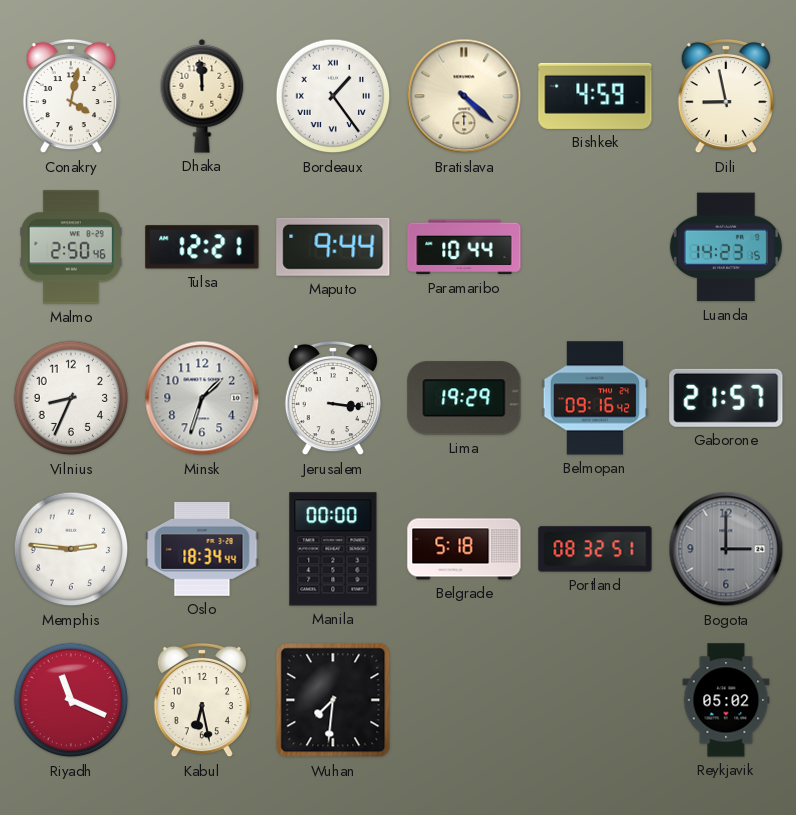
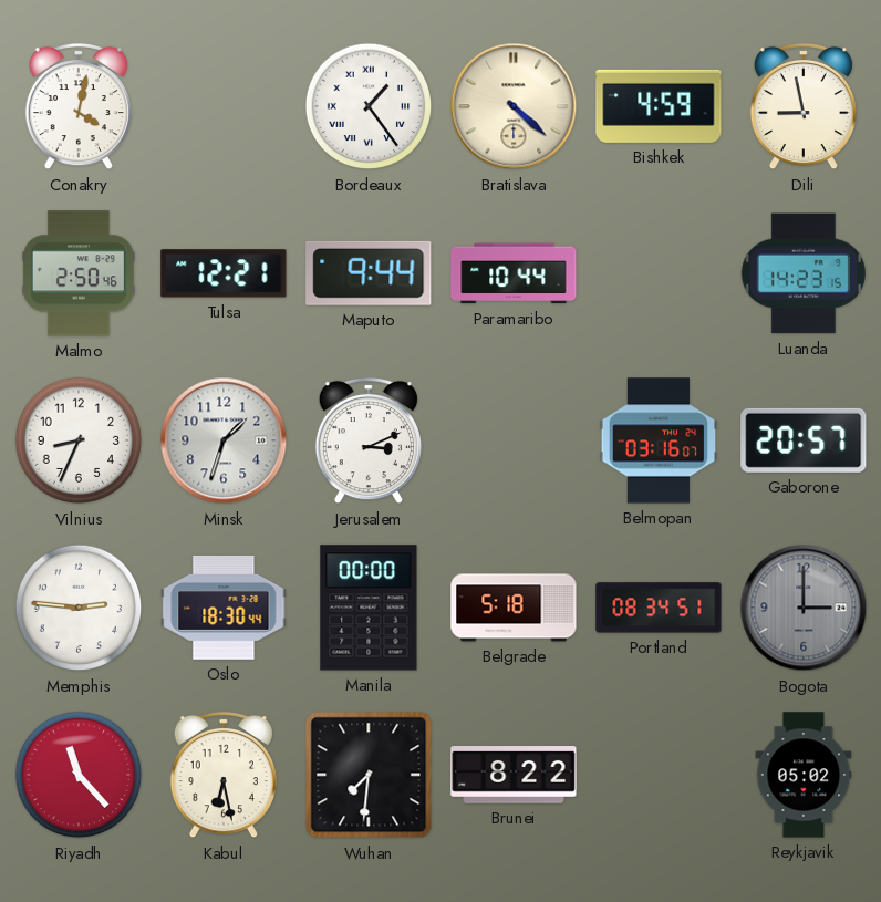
Dhaka: 11:59 -> none (202, 96)
Jerusalem: 3:16 -> 3:11 (369, 440)
Lima: 19:29 -> none (464, 398)
Belmopan: 09:16 -> 03:16 (659, 440)
Gaborone: 21:57 -> 20:57 (804, 440)
Oslo: 18:34 -> 18:30 (224, 608)
Portland: 08:32 -> 08:34 (659, 608)
Riyadh: 11:19 -> 11:23 (79, 775)
Brunei: none -> 8:22 (514, 776)
